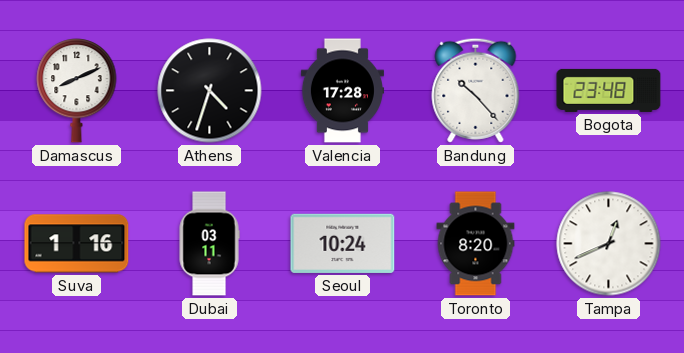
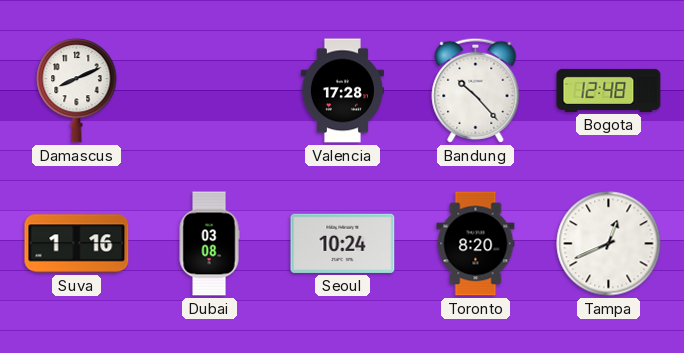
Athens: 4:33 -> none (210, 91)
Bogota: 23:48 -> 12:48 (609, 90)
Dubai: 03:11 -> 03:08 (209, 244)
